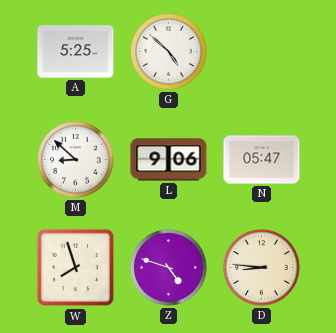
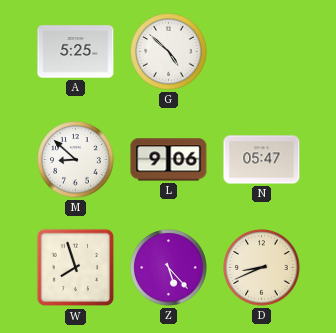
Z: 4:48 -> 5:23 (169, 268)
D: 8:46 -> 8:41 (262, 268)
